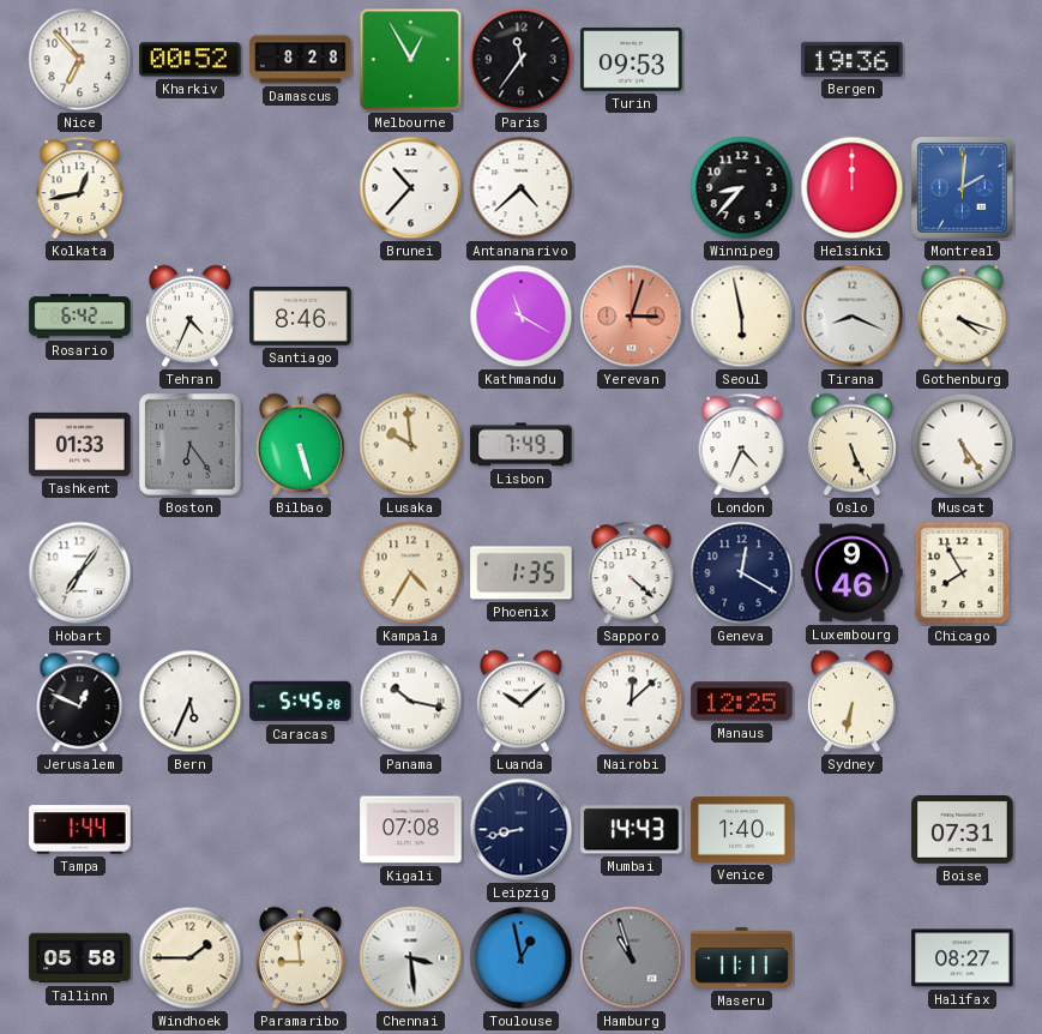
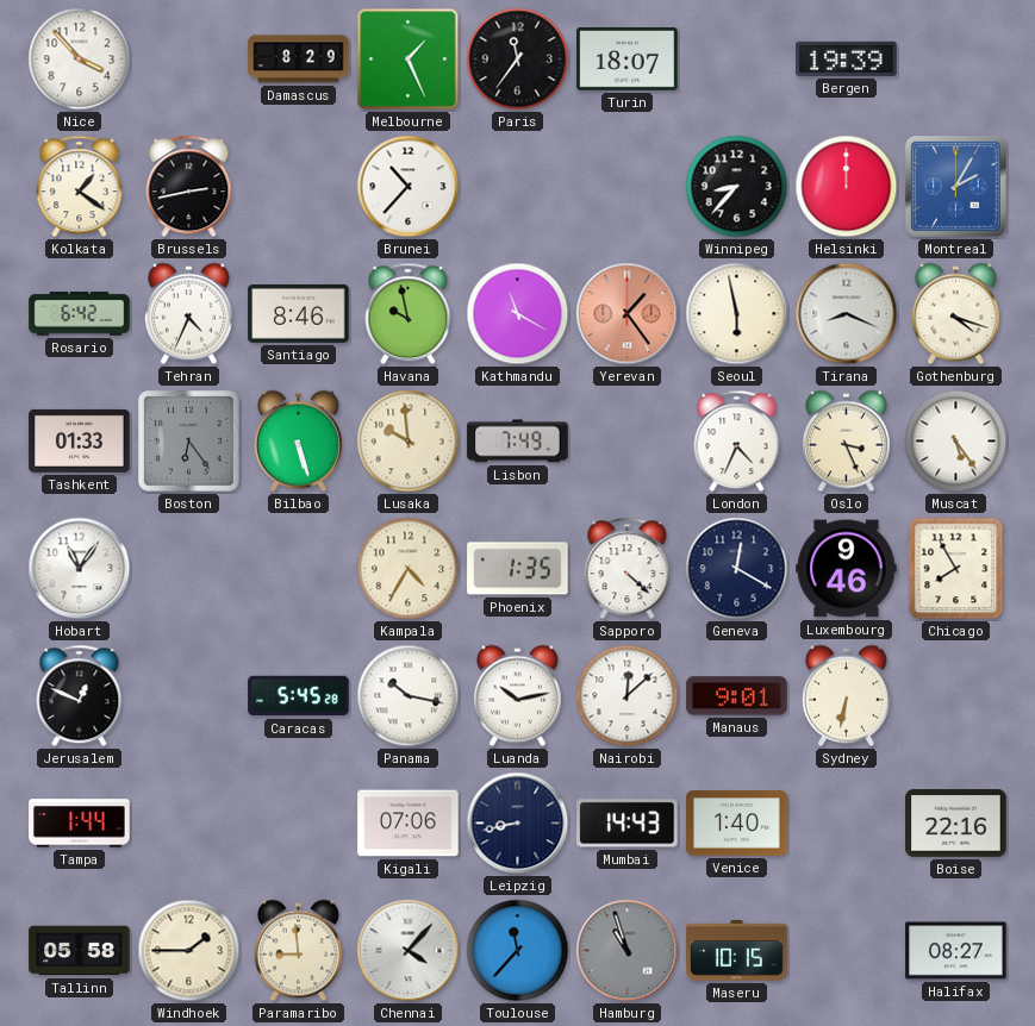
Nice: 6:53 -> 3:53 (80, 60)
Kharkiv: 00:52 -> none (191, 60)
Damascus: 8:28 -> 8:29 (299, 60)
Melbourne: 12:55 -> 1:26 (409, 60)
Turin: 09:53 -> 18:07 (628, 58)
Bergen: 19:36 -> 19:39 (847, 58)
Kolkata: 12:43 -> 1:21 (80, 187)
Brussels: none -> 2:43 (189, 187)
Antananarivo: 4:38 -> none (522, 188)
Montreal: 2:01 -> 2:05 (956, 187)
Havana: none -> 9:58 (409, 314)
Yerevan: 3:03 -> 1:24 (628, 314)
Oslo: 5:26 -> 3:26 (846, 442)
Hobart: 7:06 -> 11:06 (80, 569)
Bern: 5:34 -> none (191, 702)
Luanda: 10:08 -> 10:13 (517, 696)
Manaus: 12:25 -> 9:01 (737, 696)
Kigali: 07:08 -> 07:06 (409, 824)
Boise: 07:31 -> 22:16 (956, 824)
Chennai: 3:29 -> 4:07 (409, 951)
Toulouse: 12:58 -> 11:37 (518, 951)
Maseru: 11:11 -> 10:15 (737, 951)
